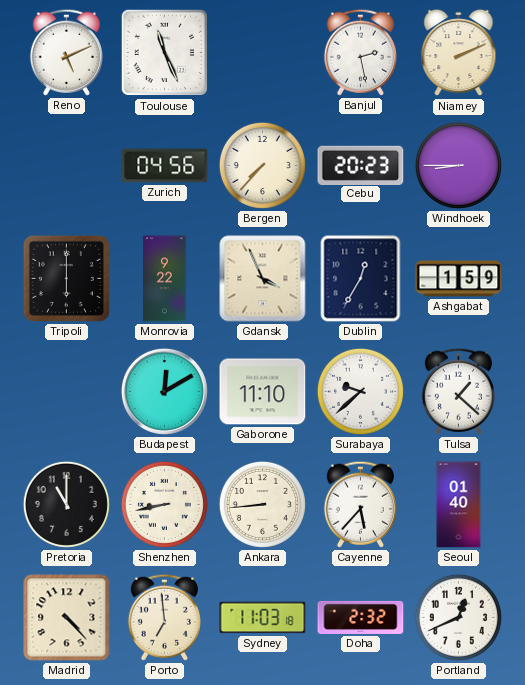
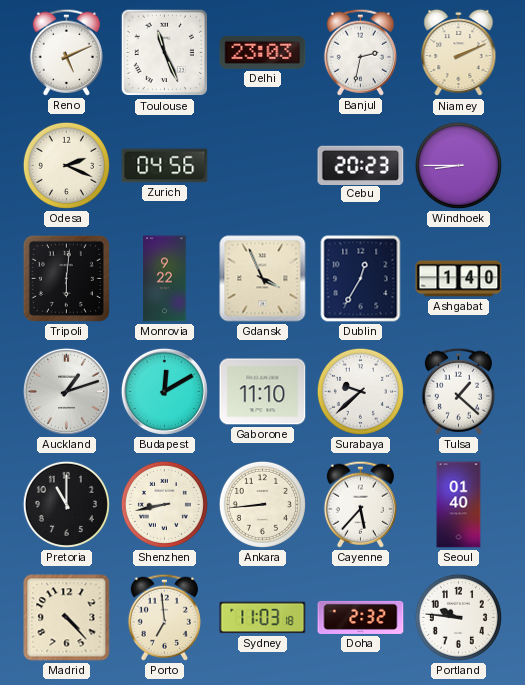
Delhi: none -> 23:03 (263, 52)
Banjul: 2:28 -> 2:32 (360, 52)
Odesa: none -> 2:19 (66, 165)
Bergen: 7:37 -> none (262, 165)
Tripoli: 6:00 -> 6:01 (66, 278)
Ashgabat: 1:59 -> 1:40 (459, 279)
Auckland: none -> 1:12 (66, 391)
Portland: 12:41 -> 9:46 (458, 617)
